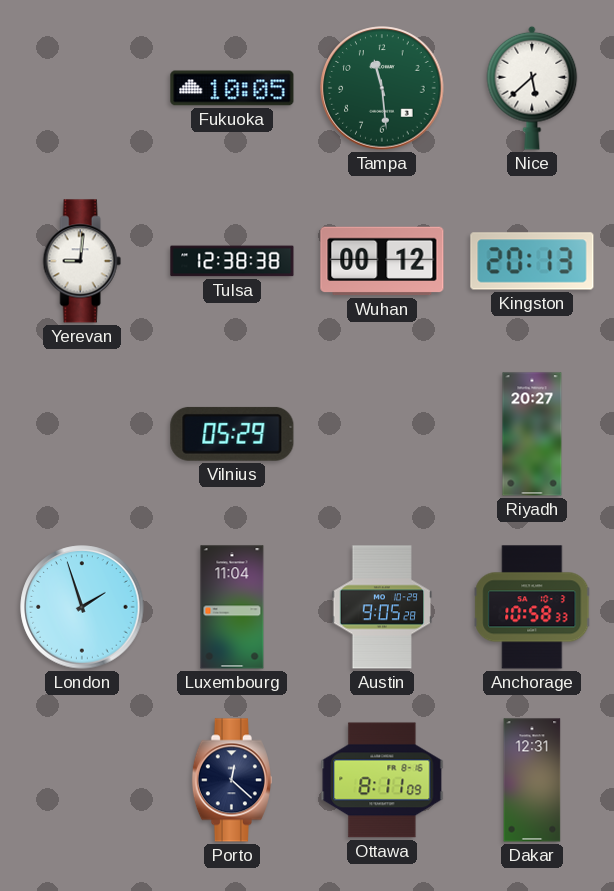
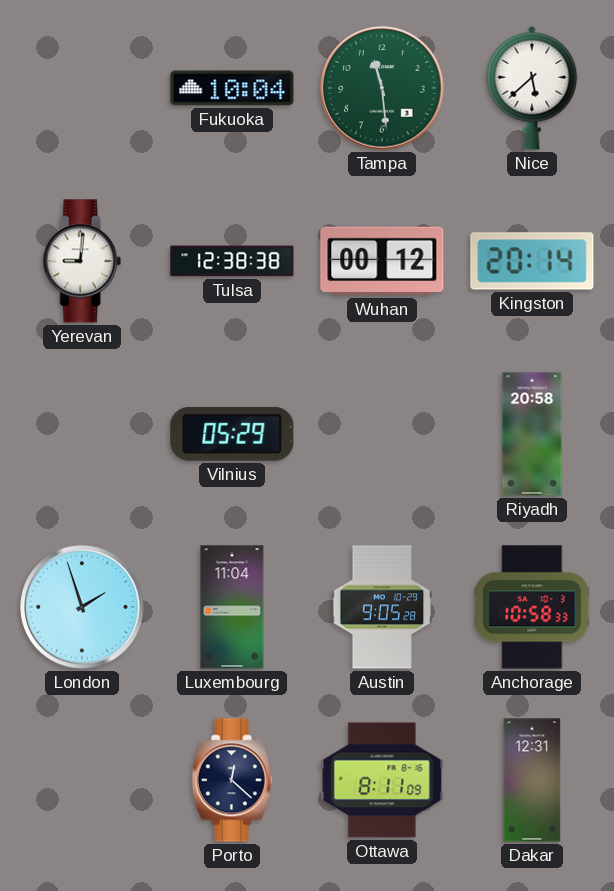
Fukuoka: 10:05 -> 10:04 (232, 88)
Kingston: 20:13 -> 20:14 (532, 261)
Riyadh: 20:27 -> 20:58 (532, 434)
